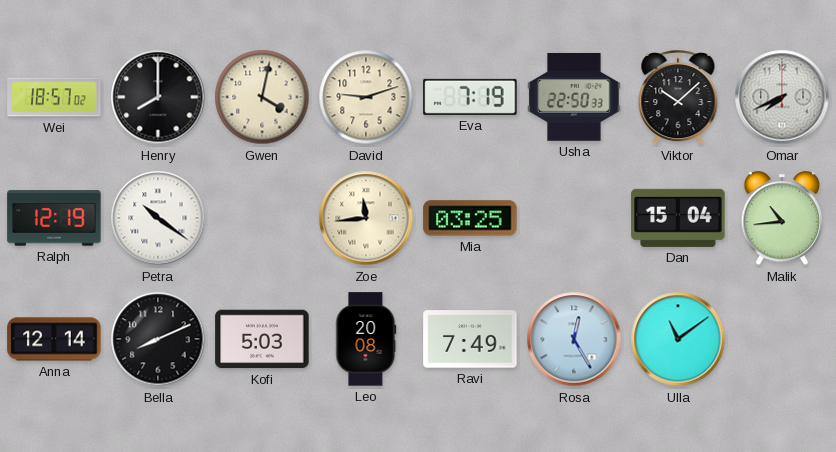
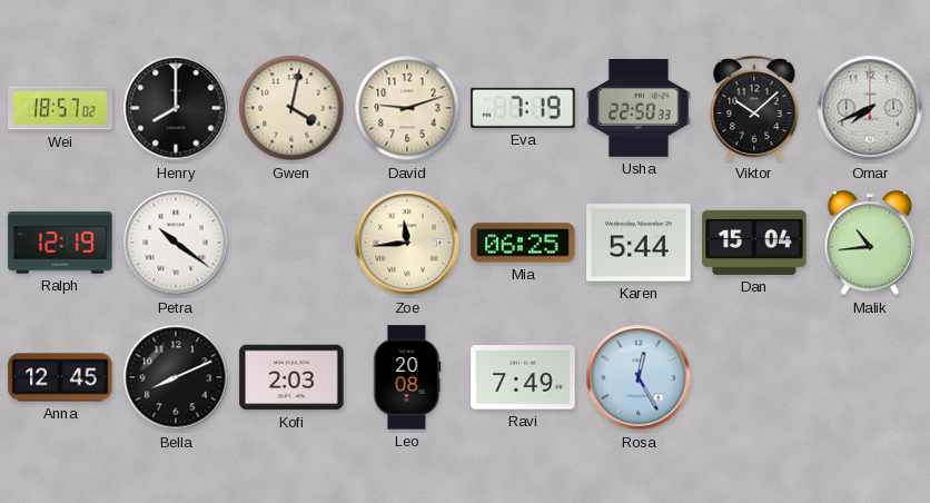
Mia: 03:25 -> 06:25 (523, 243)
Karen: none -> 5:44 (639, 243)
Anna: 12:14 -> 12:45 (60, 377)
Kofi: 5:03 -> 2:03 (291, 377)
Ulla: 11:09 -> none (678, 339)
